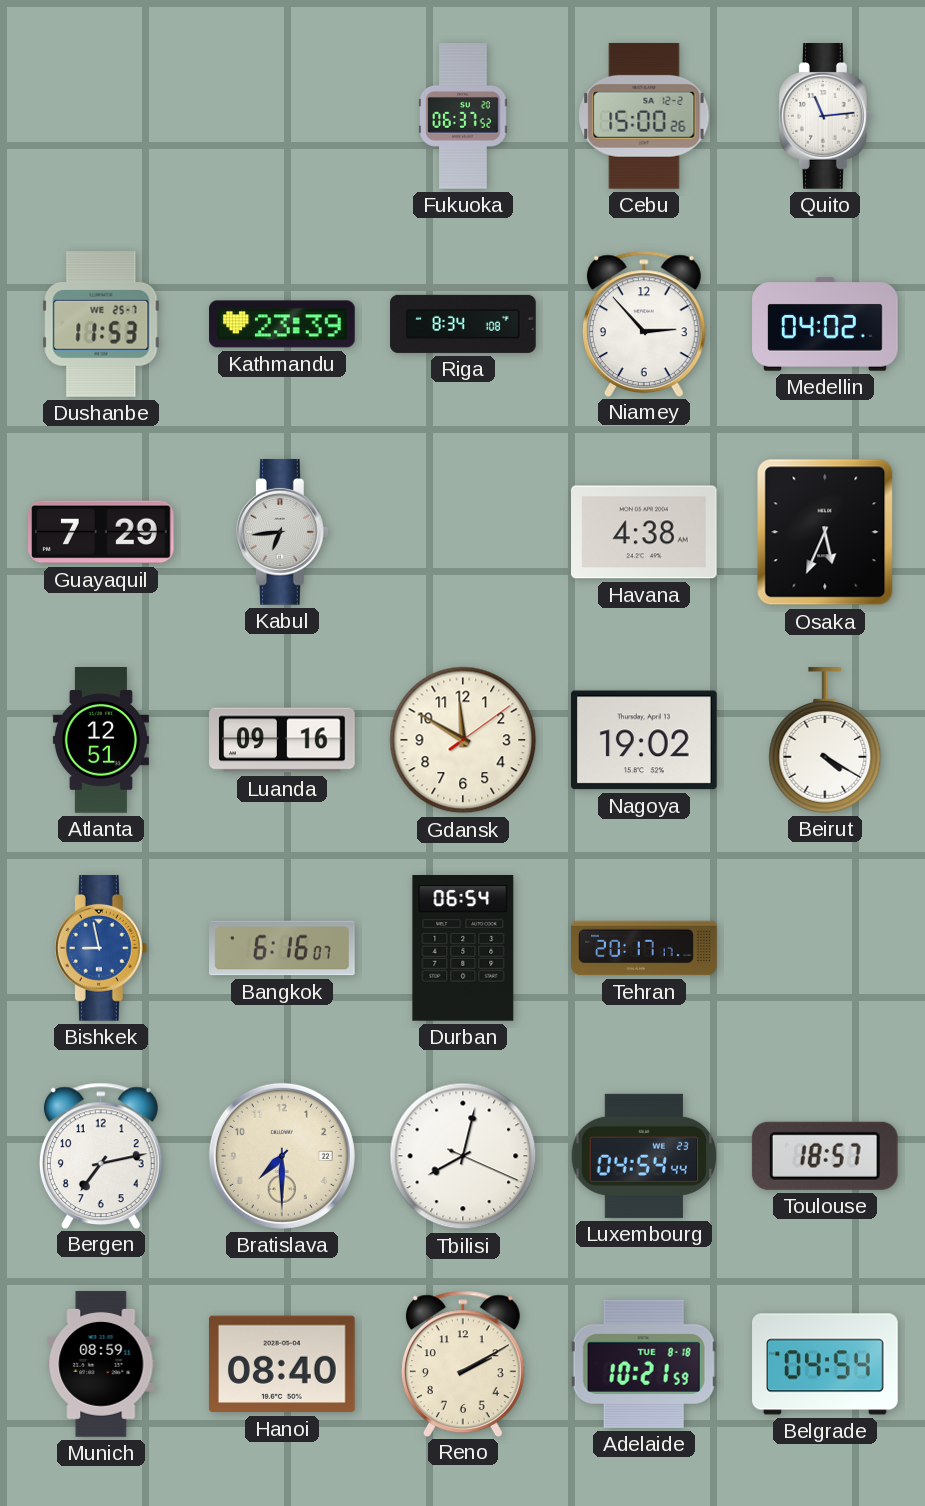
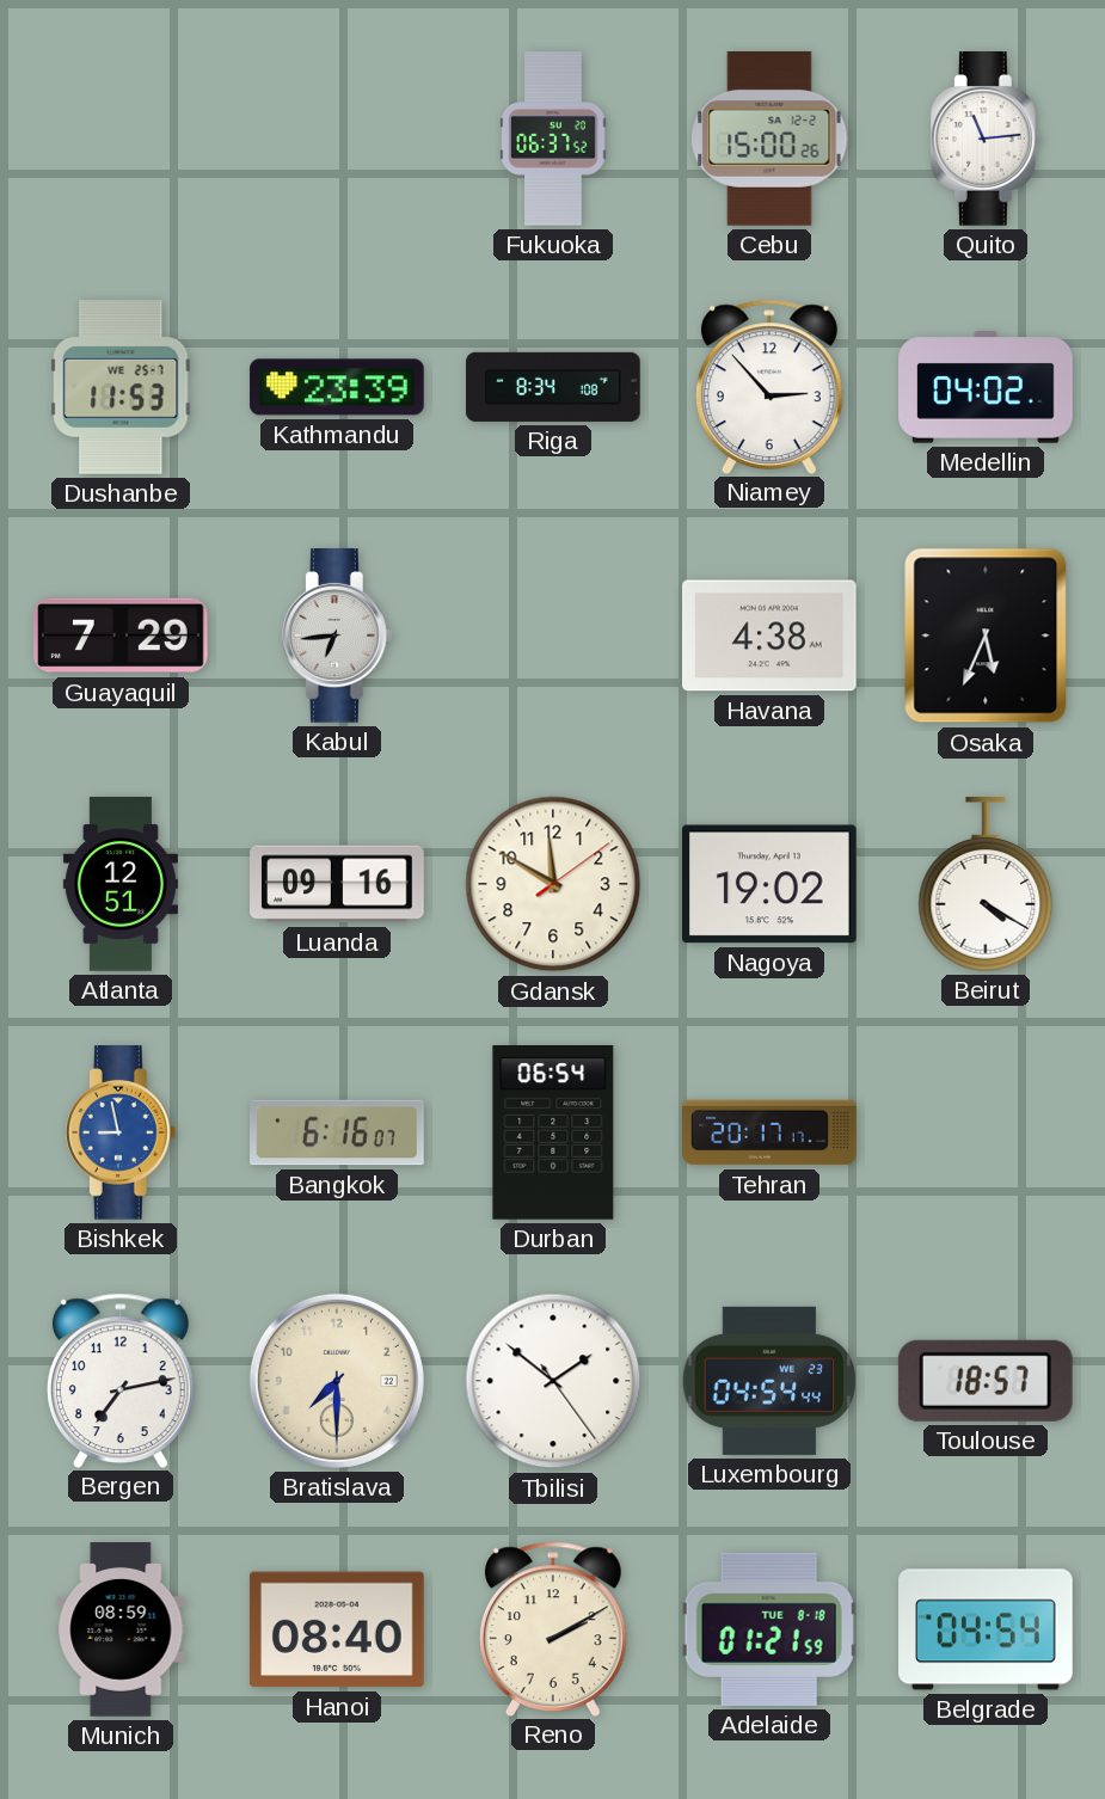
Tbilisi: 8:02 -> 1:51 (553, 1381)
Adelaide: 10:21 -> 01:21 (769, 1629)
